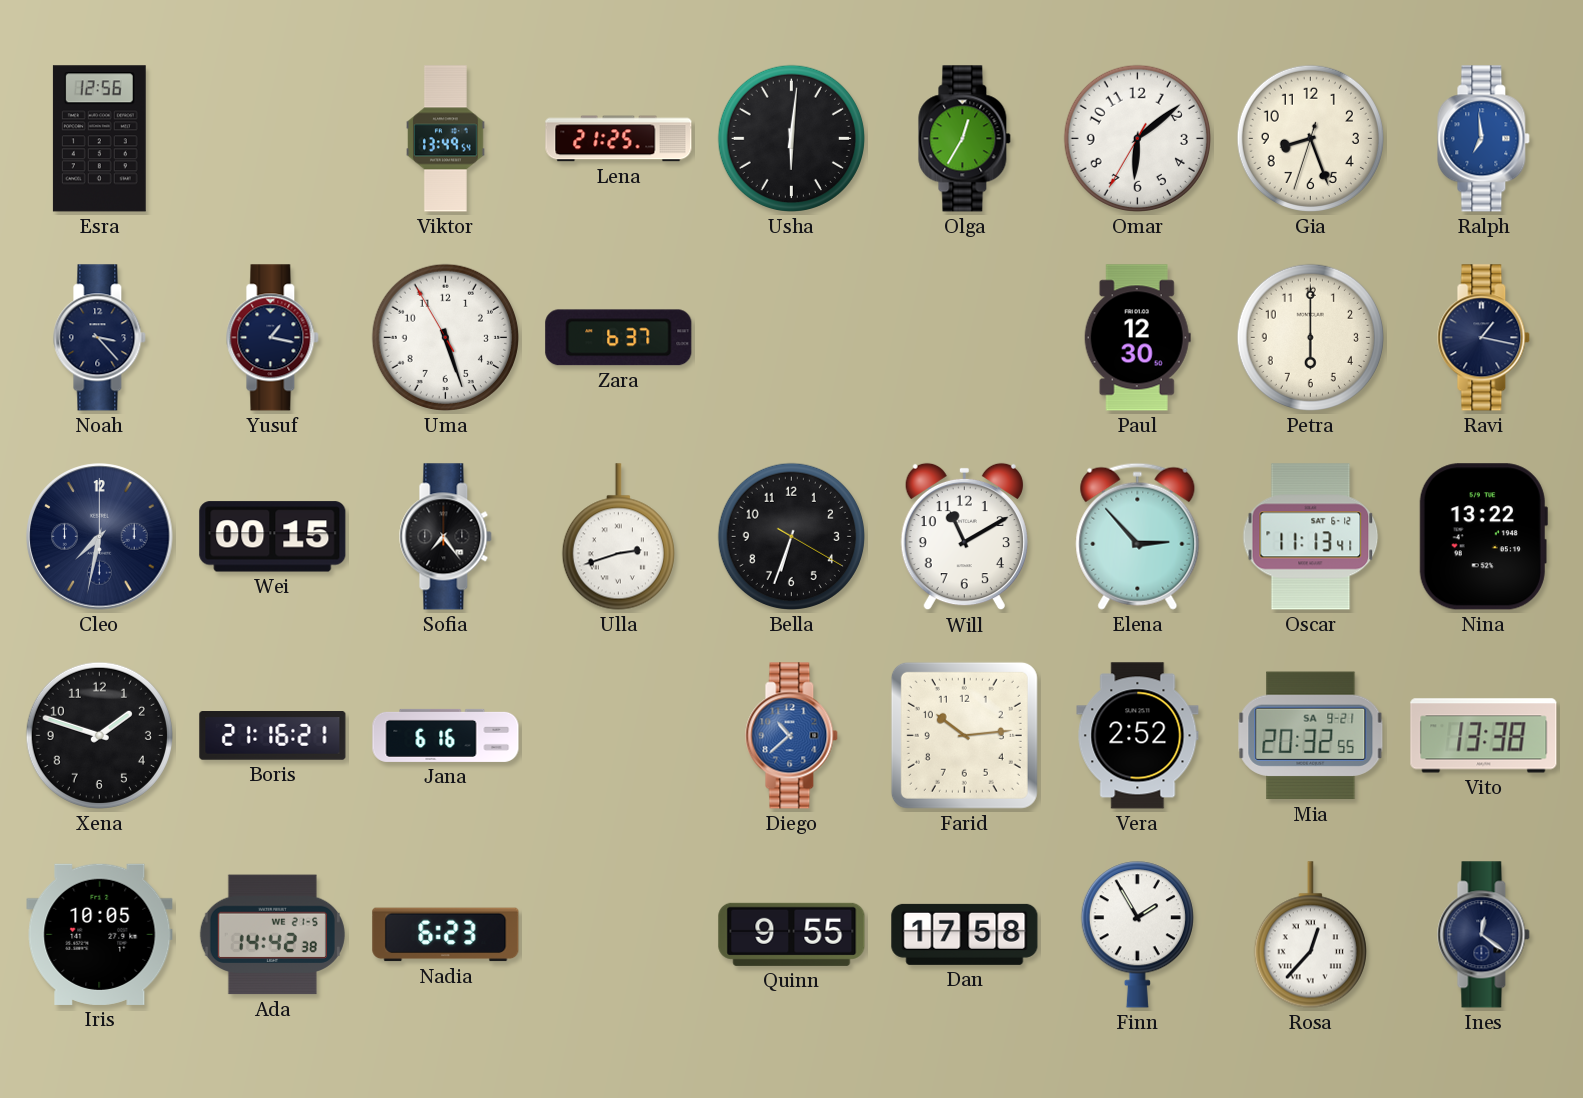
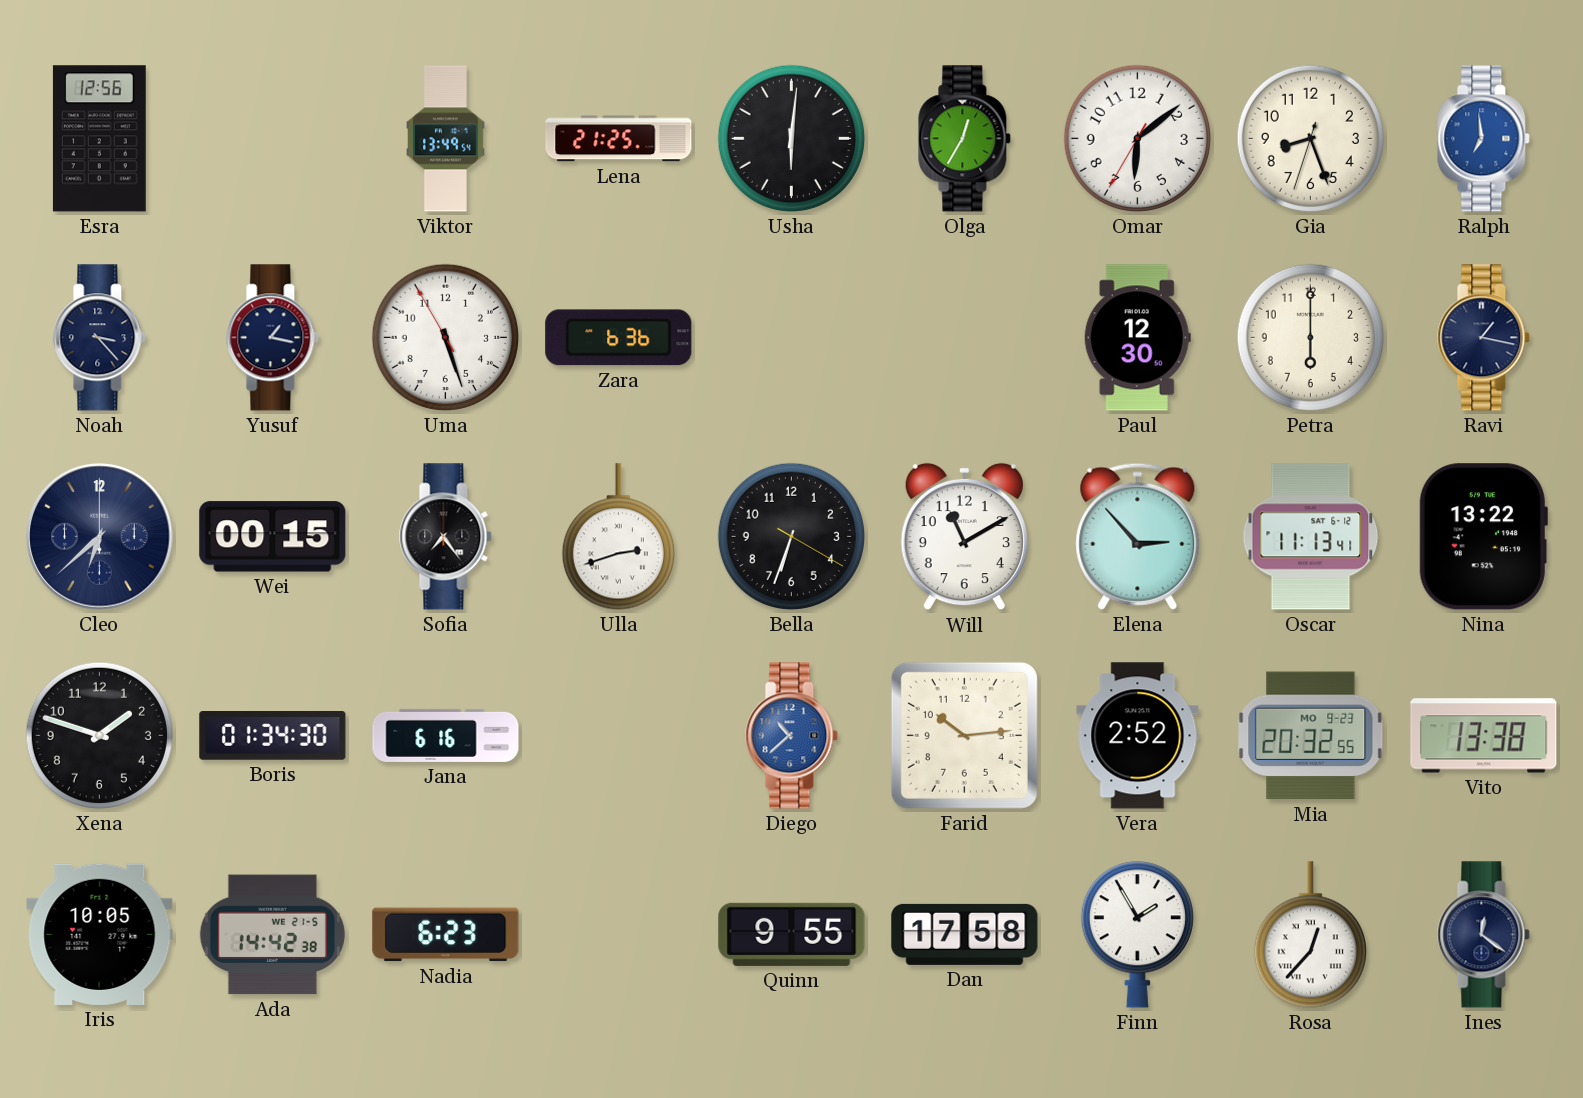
Zara: 6:37 -> 6:36 (619, 338)
Cleo: 7:32 -> 6:38 (100, 537)
Boris: 21:16 -> 01:34 (273, 736)
Mia date: SA 9-21 -> MO 9-23 (1311, 736)
